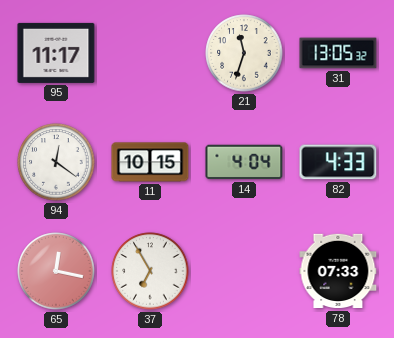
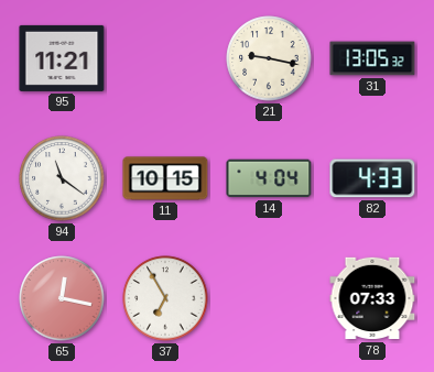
95: 11:17 -> 11:21 (62, 58)
21: 11:33 -> 9:17 (269, 58)
94: 12:21 -> 11:21 (62, 178)
